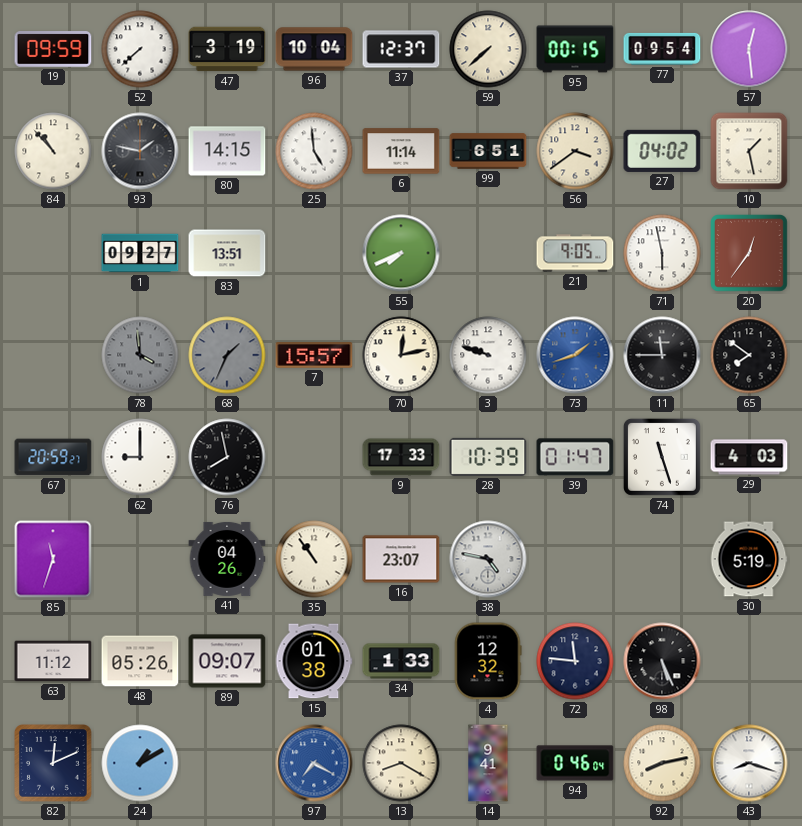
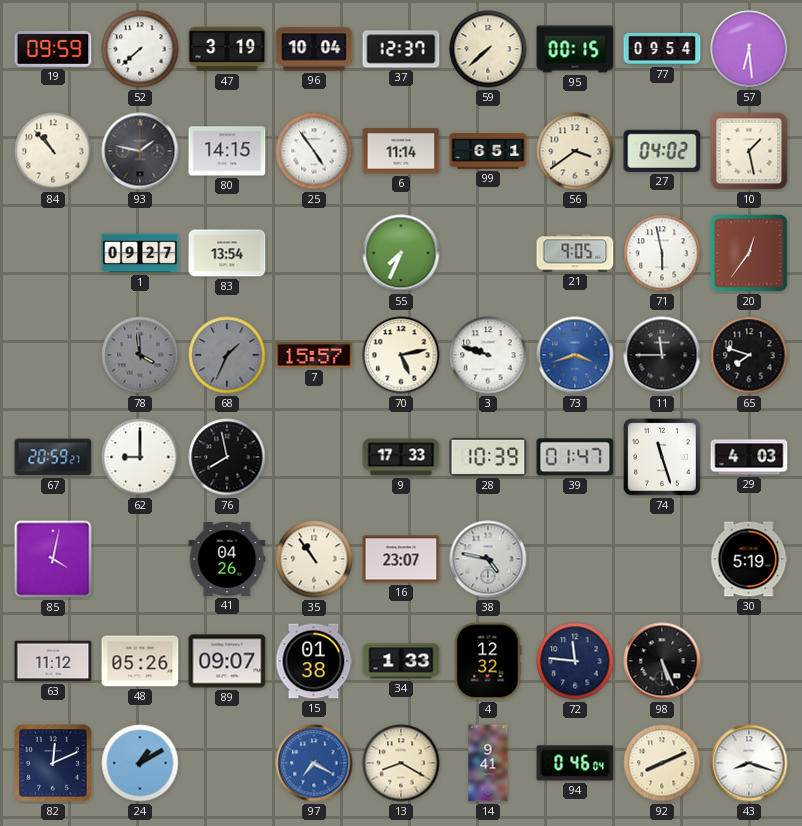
57: 12:29 -> 6:29 (749, 49)
25: 4:59 -> 4:54 (314, 151)
83: 13:51 -> 13:54 (227, 253)
55: 7:41 -> 7:34 (401, 253)
70: 12:13 -> 5:13 (401, 355)
73: 1:42 -> 3:42 (575, 355)
65: 7:51 -> 7:48 (749, 355)
85: 11:33 -> 4:02 (53, 559)
92: 8:13 -> 8:11 (662, 763)
